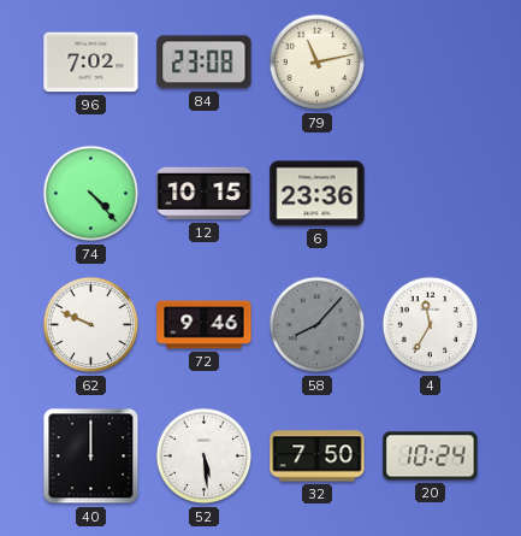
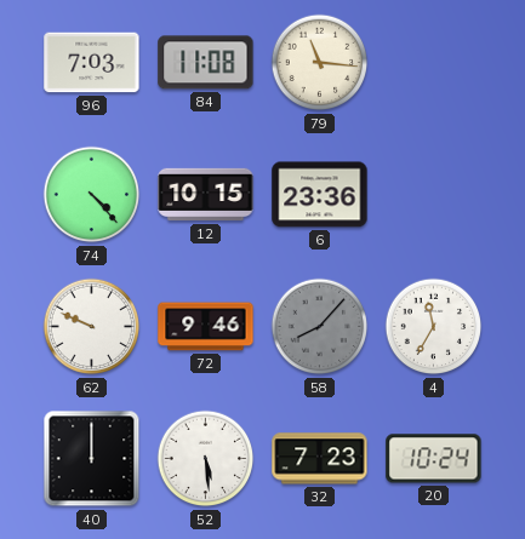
96: 7:02 -> 7:03 (92, 63)
84: 23:08 -> 11:08 (206, 63)
79: 11:13 -> 11:16 (320, 63)
32: 7:50 -> 7:23 (320, 459)
